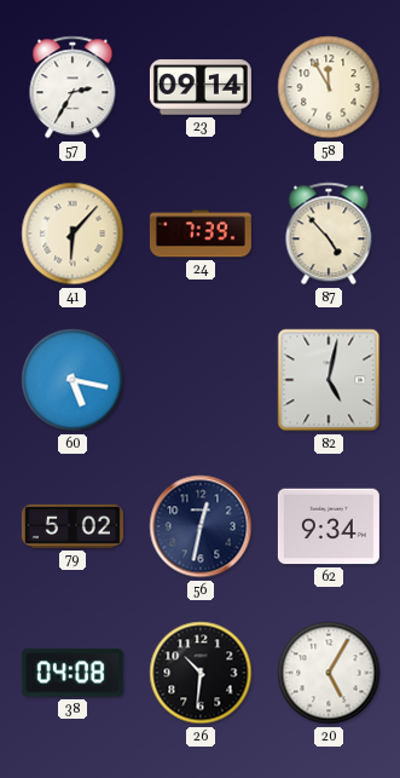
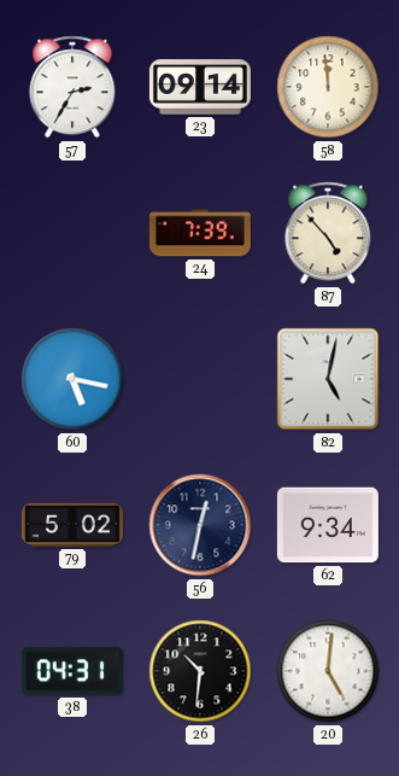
58: 11:55 -> 11:59 (328, 87)
41: 6:07 -> none (73, 234)
38: 04:08 -> 04:31 (72, 671)
20: 5:05 -> 5:01 (328, 671)
